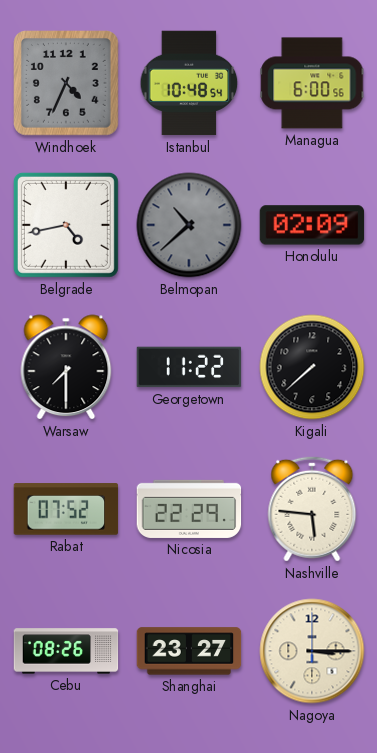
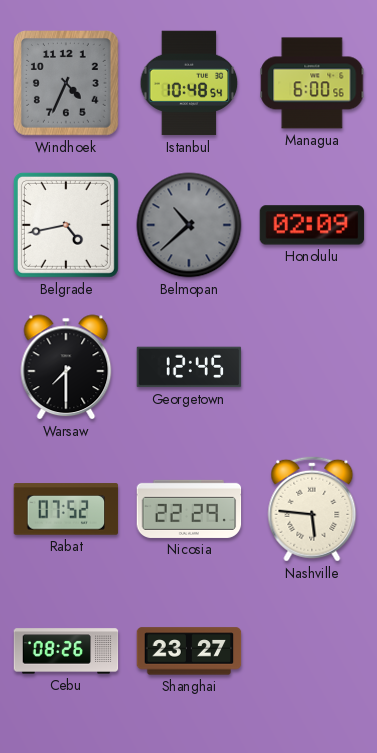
Georgetown: 11:22 -> 12:45 (189, 367)
Kigali: 7:38 -> none (312, 367)
Nagoya: 3:15 -> none (312, 651)
